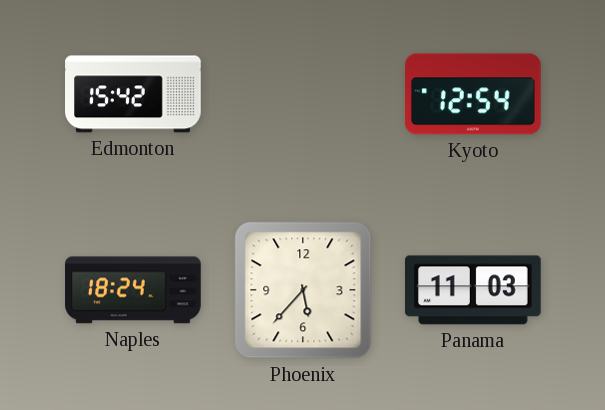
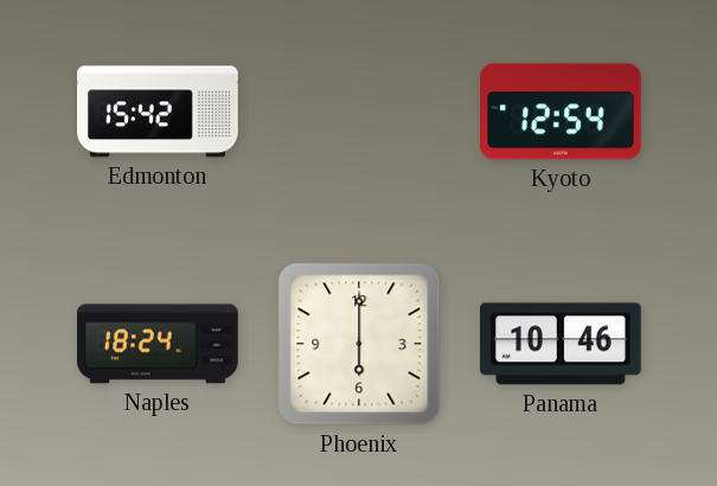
Phoenix: 5:37 -> 6:00 (359, 344)
Panama: 11:03 -> 10:46 (561, 344)
